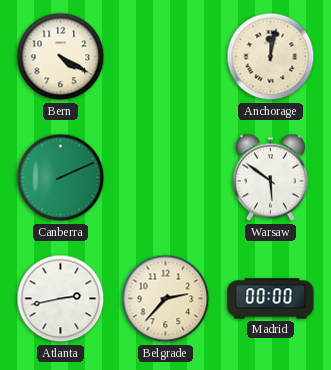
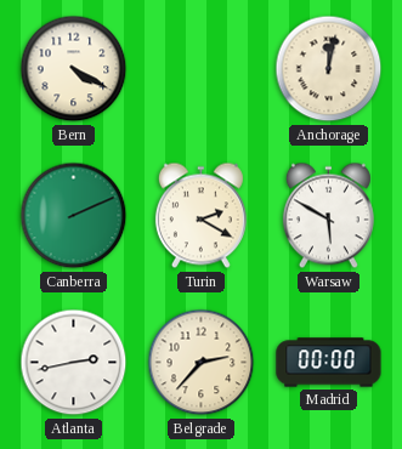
Turin: none -> 2:20 (200, 216)
Warsaw: 5:51 -> 5:50 (328, 216)
